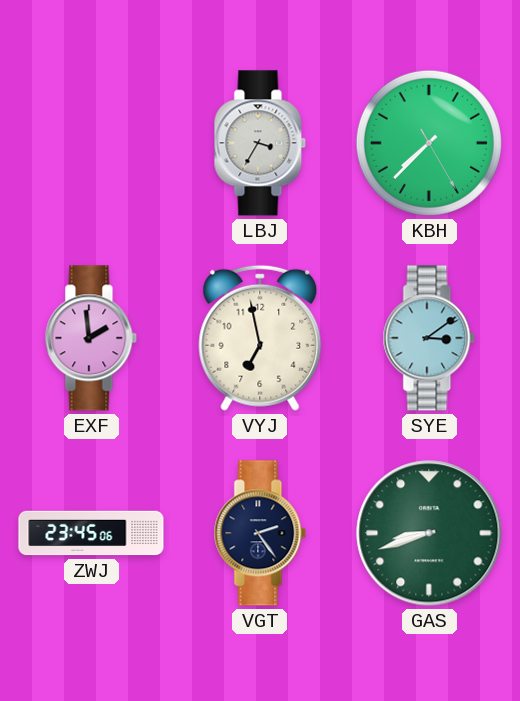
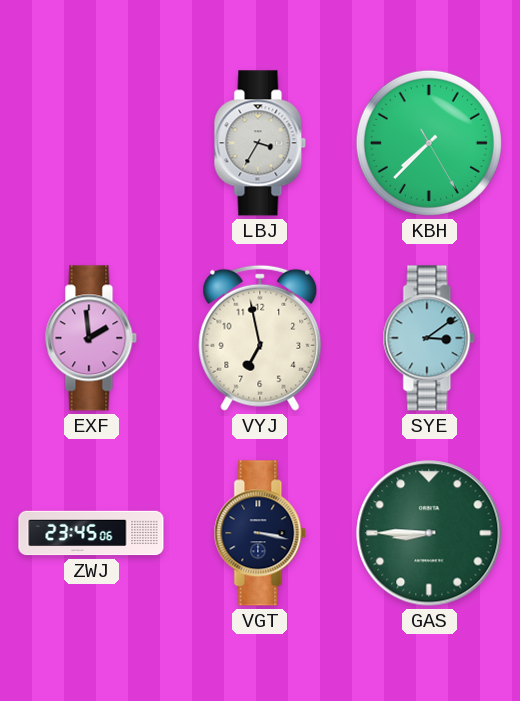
VGT: 2:24 -> 3:17 (260, 533)
GAS: 8:42 -> 8:45 (429, 533)
